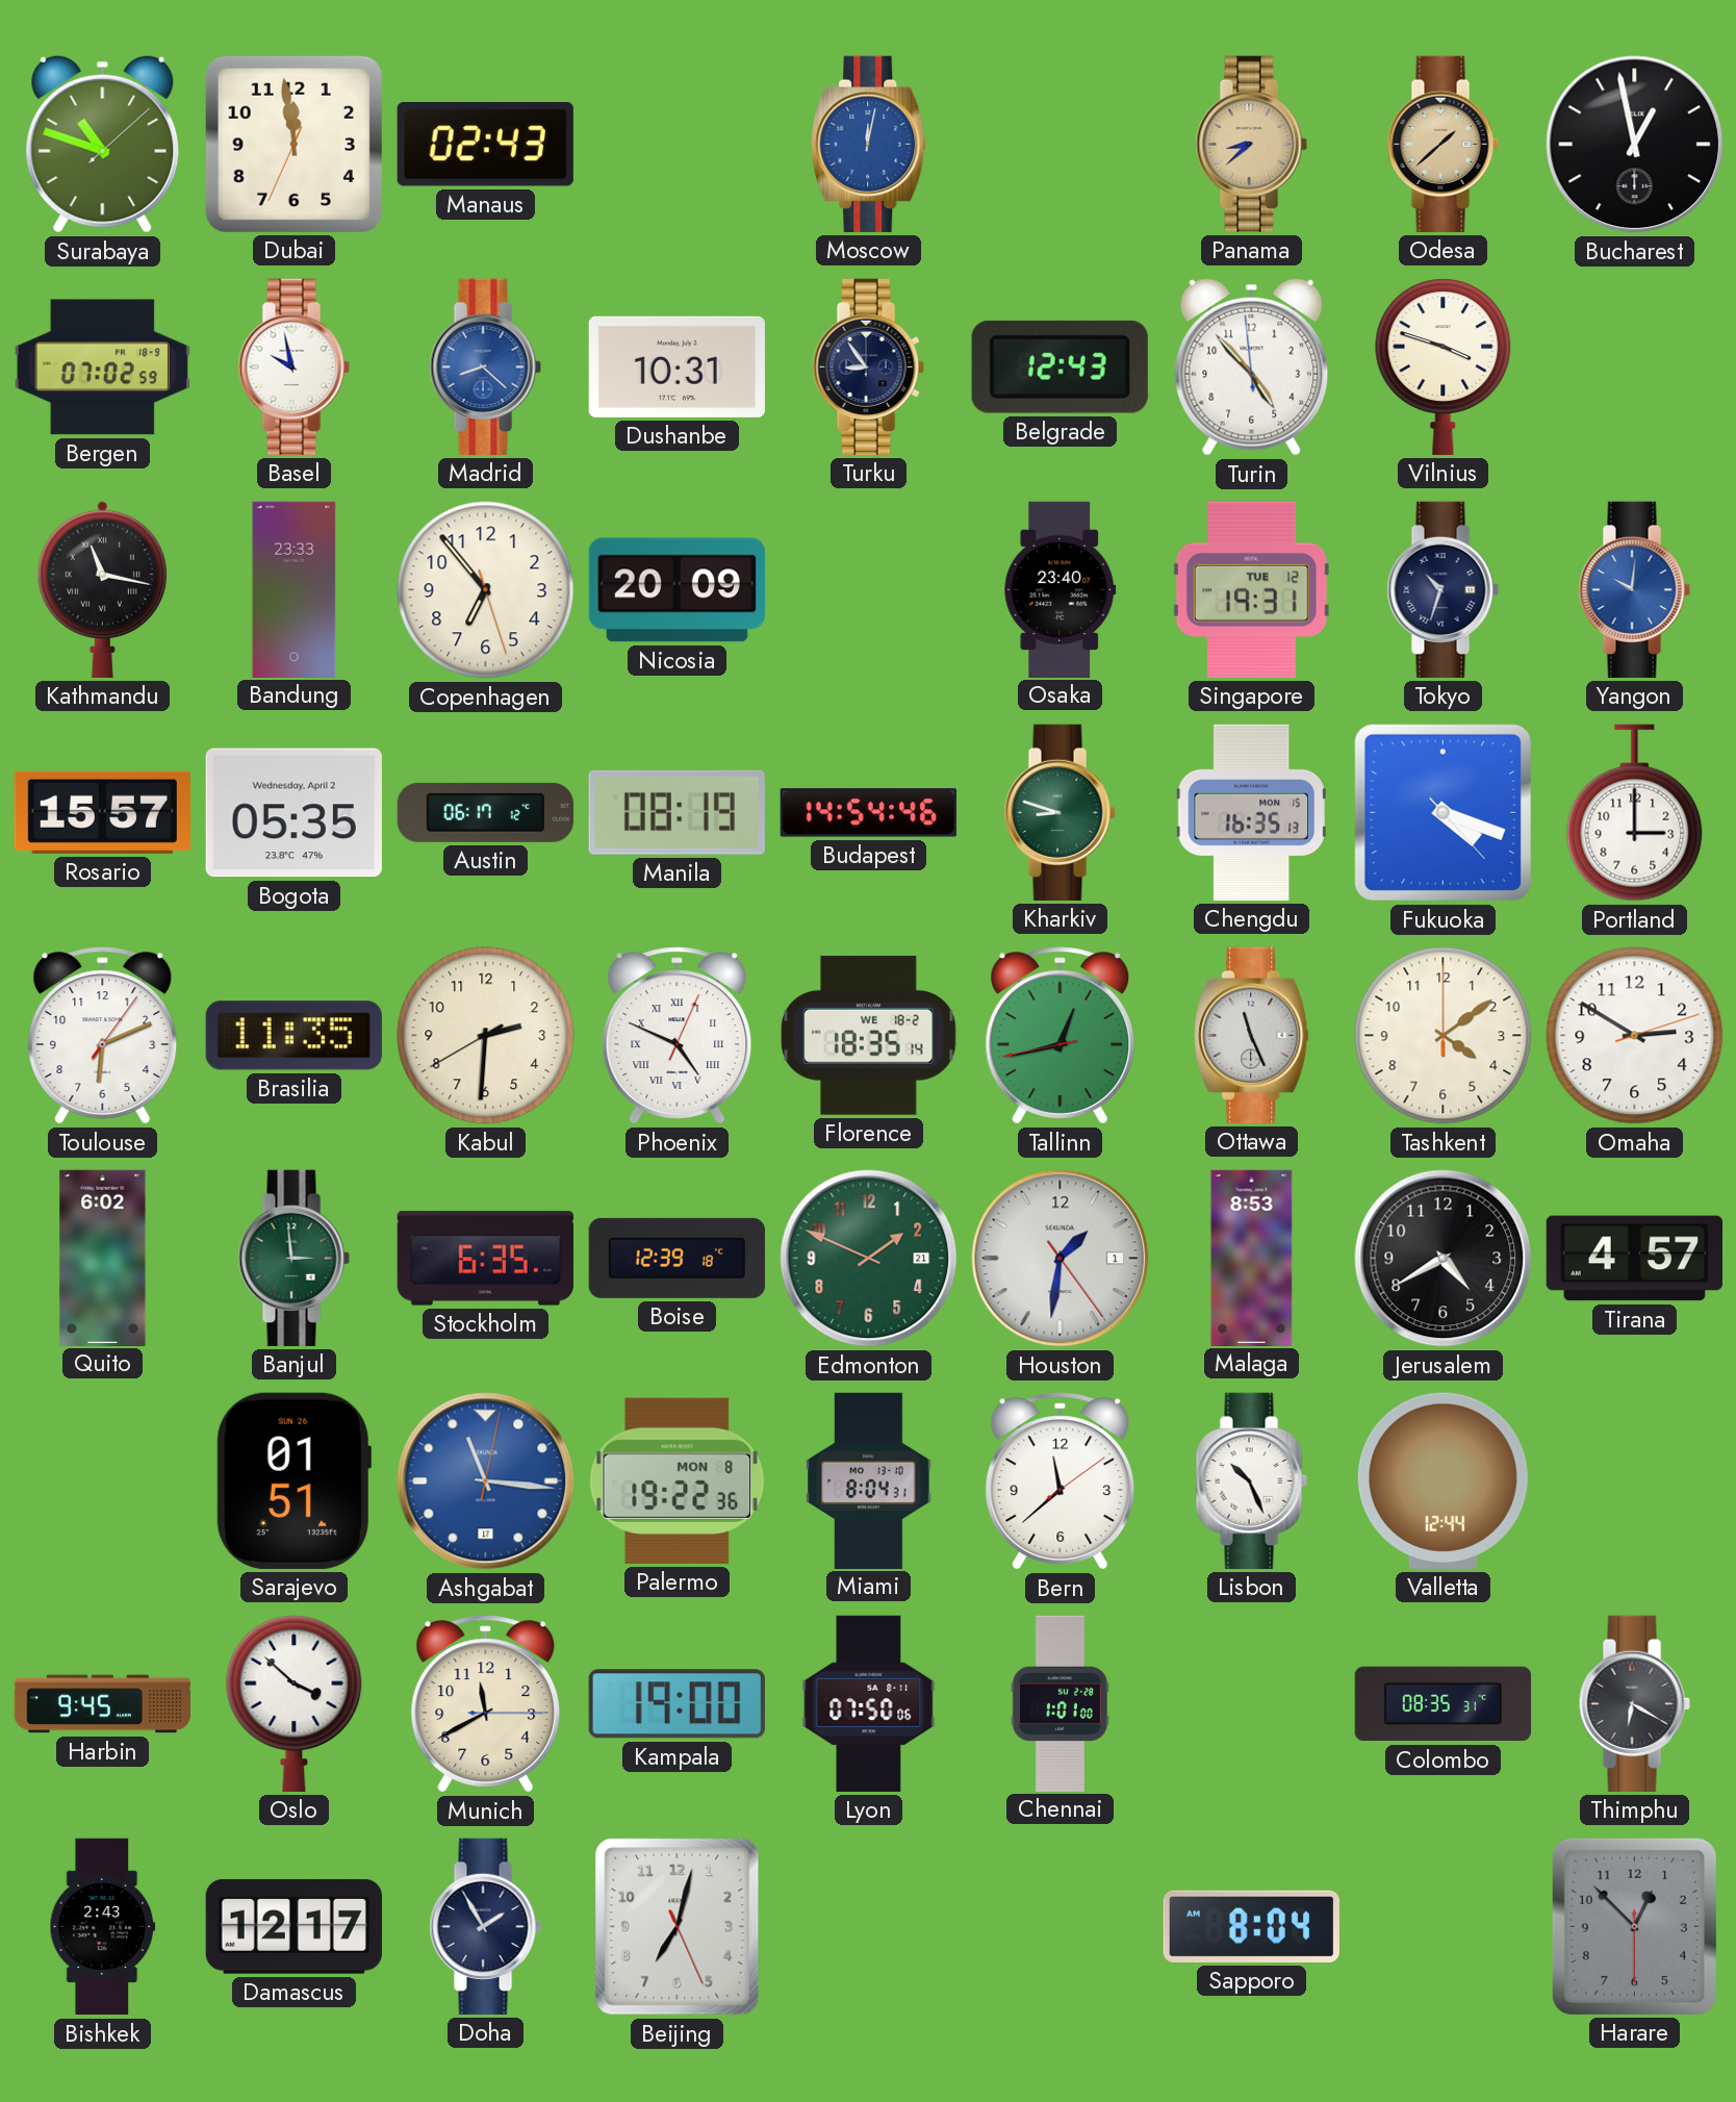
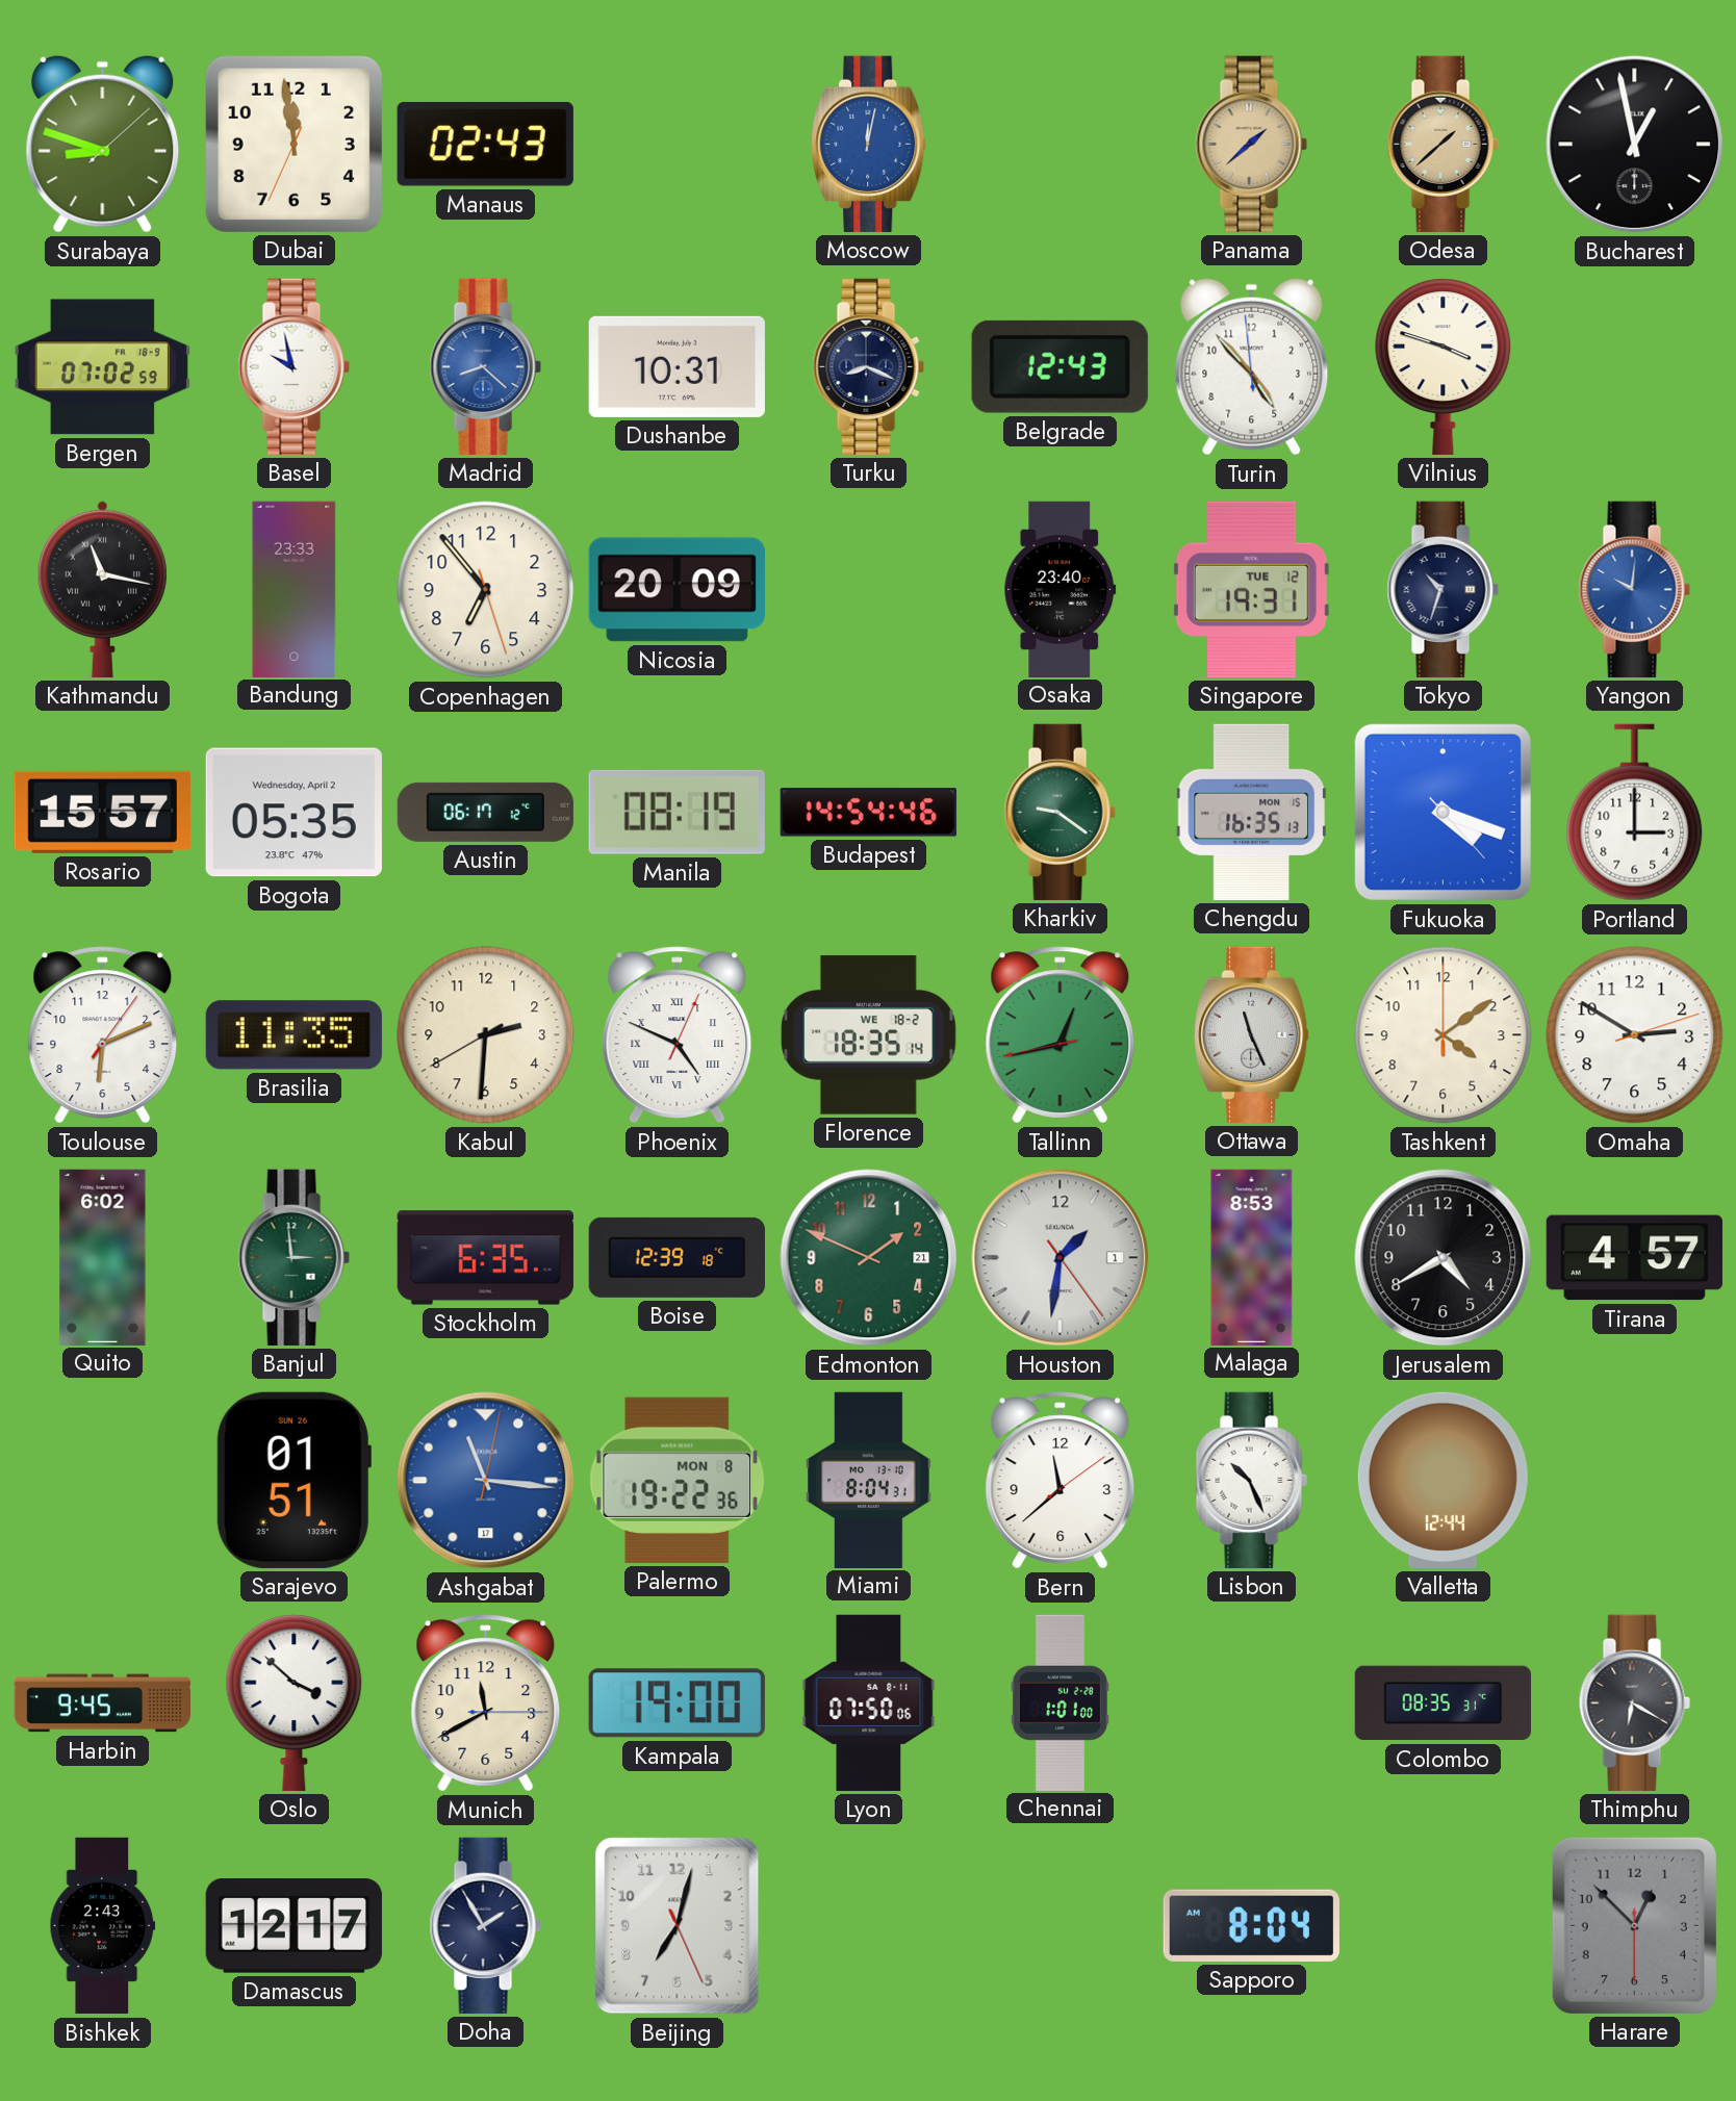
Surabaya: 10:48 -> 8:48 (103, 144)
Panama: 8:38 -> 1:38 (1251, 144)
Turku: 8:54 -> 8:19 (868, 366)
Kharkiv: 8:48 -> 9:21 (1060, 812)
